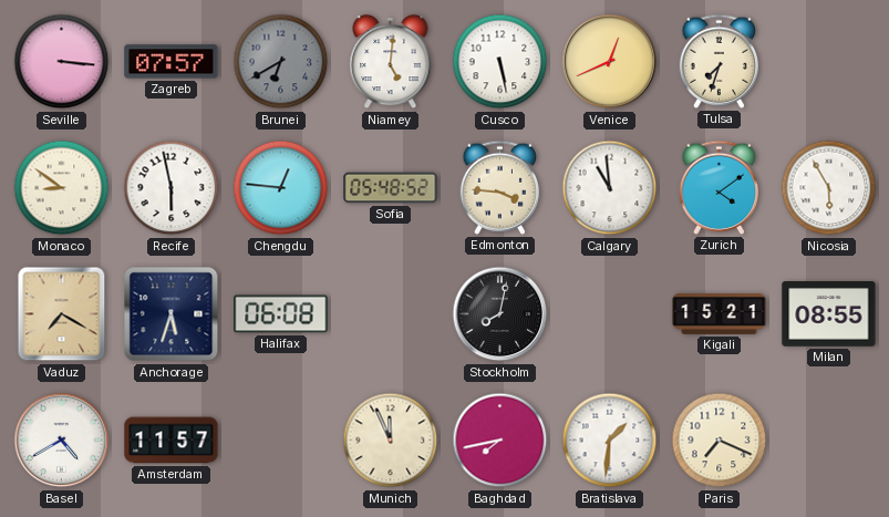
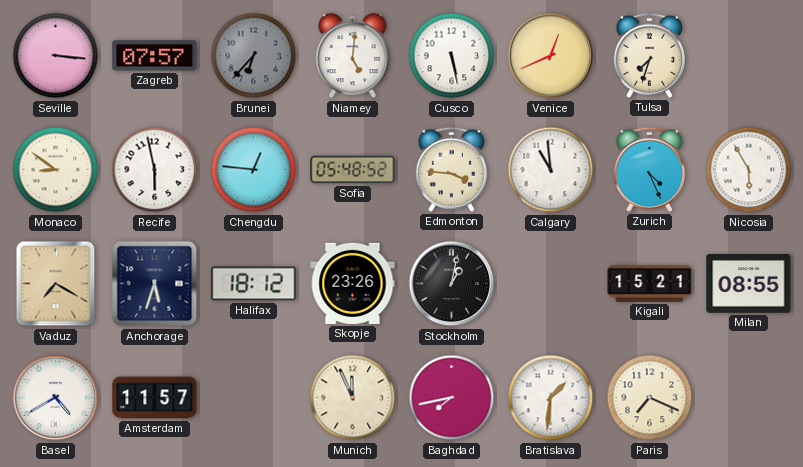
Brunei: 6:40 -> 6:37 (254, 56)
Zurich: 4:09 -> 4:26 (649, 169)
Halifax: 06:08 -> 18:12 (254, 284)
Skopje: none -> 23:26 (353, 283)
Stockholm: 8:02 -> 1:02 (452, 284)
